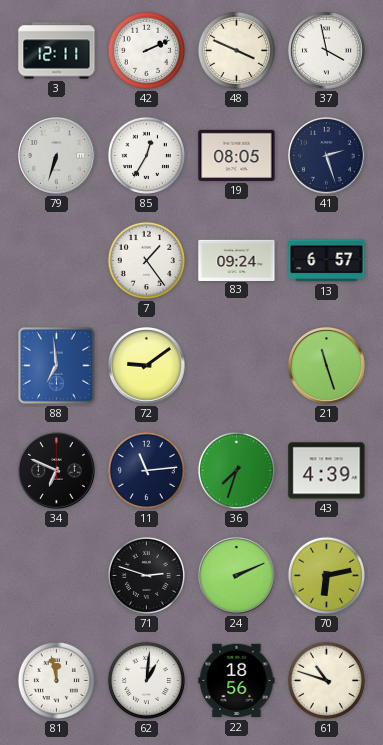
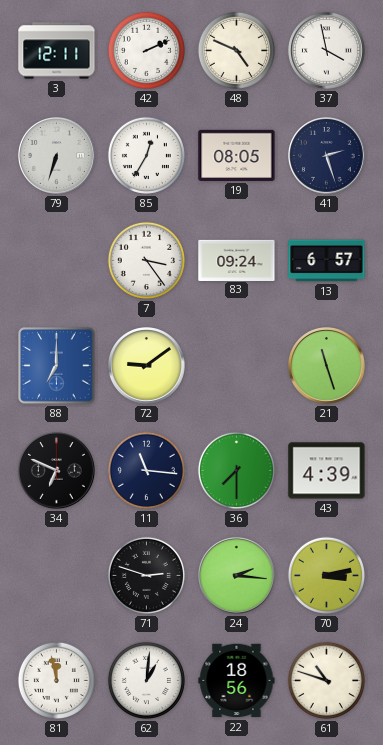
48: 3:49 -> 4:49 (236, 50)
7: 1:24 -> 3:24 (146, 260)
88: 6:59 -> 7:00 (57, 366)
11: 11:14 -> 11:16 (146, 470)
36: 7:33 -> 7:30 (236, 470)
24: 2:11 -> 2:16 (237, 576)
70: 6:13 -> 3:13 (326, 575)
